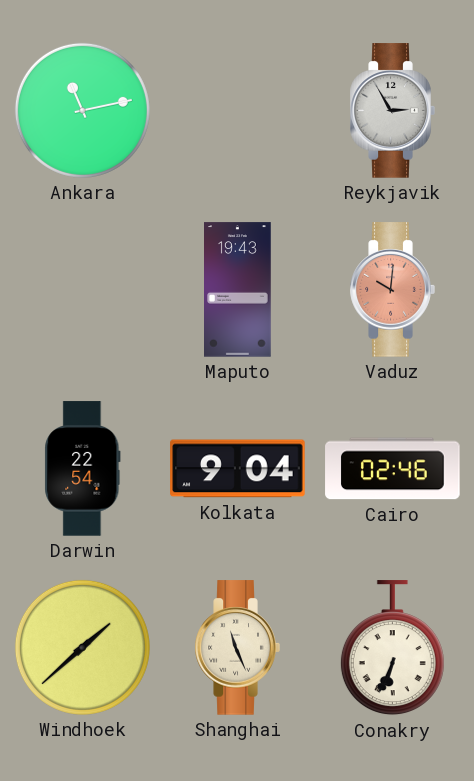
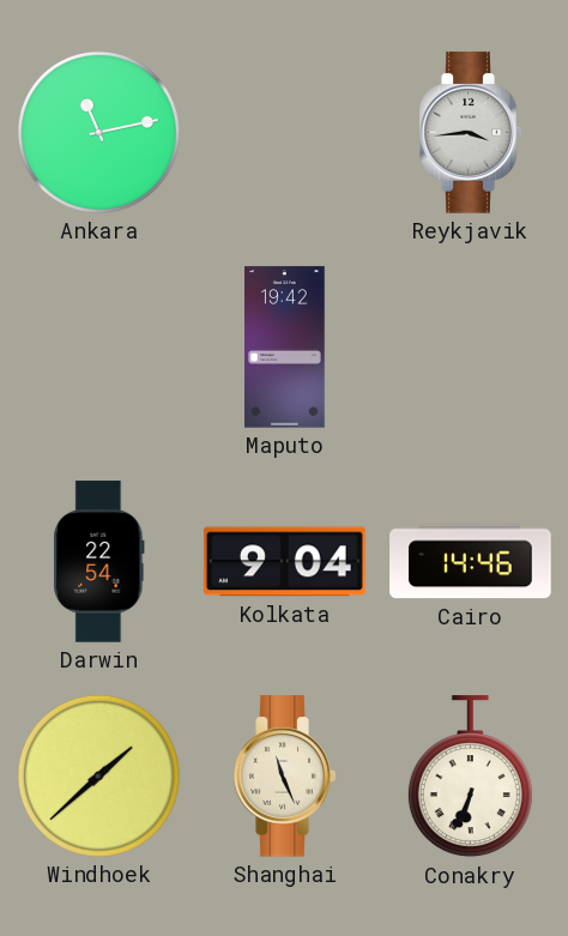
Reykjavik: 2:55 -> 3:44 (470, 133)
Maputo: 19:43 -> 19:42 (285, 348)
Vaduz: 10:01 -> none (392, 290)
Cairo: 02:46 -> 14:46 (471, 562)
